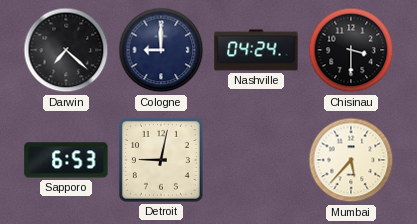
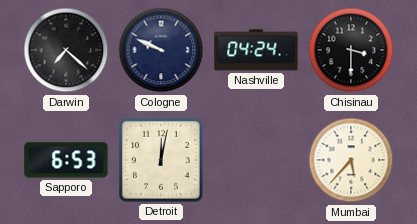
Cologne: 9:00 -> 9:49 (161, 50)
Detroit: 9:02 -> 12:02 (161, 160)
